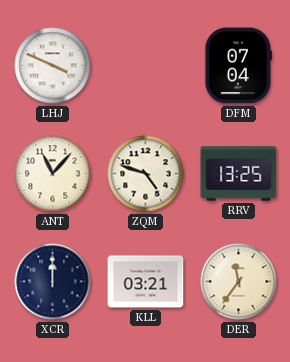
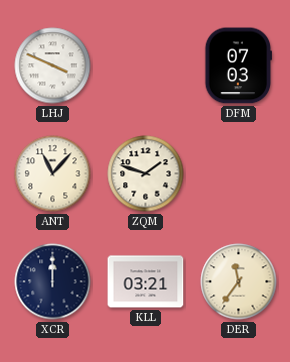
DFM: 07:04 -> 07:03 (238, 66)
ZQM: 4:48 -> 1:48 (146, 174)
RRV: 13:25 -> none (239, 174)
